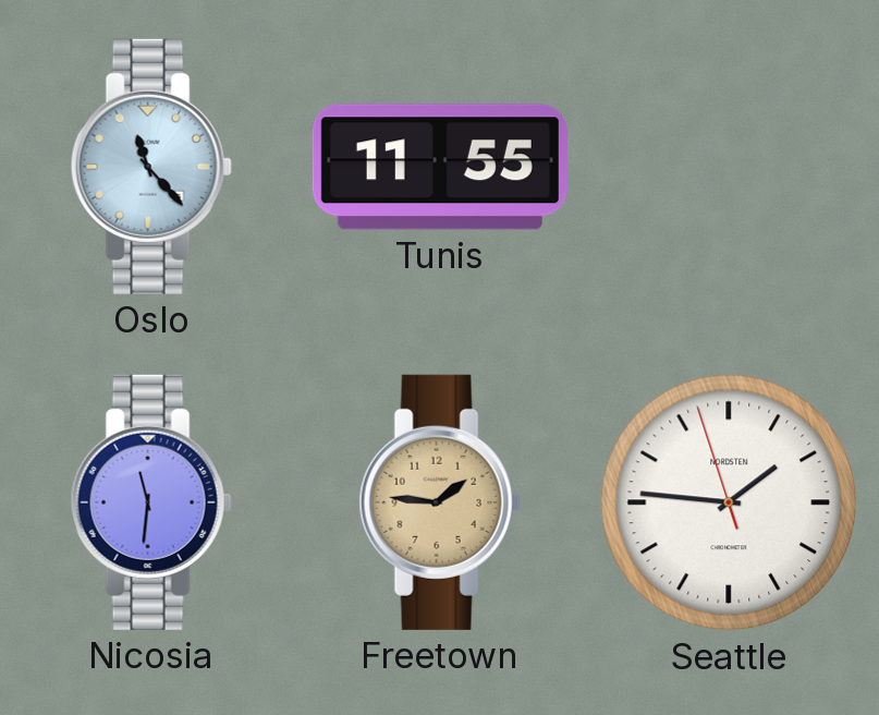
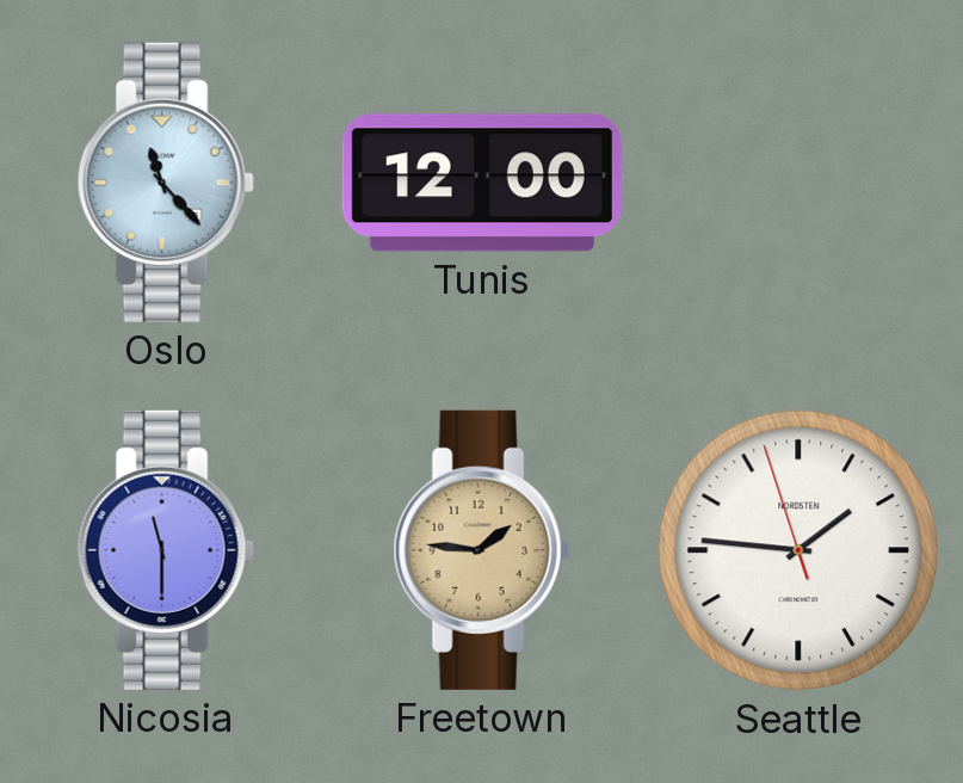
Tunis: 11:55 -> 12:00 (482, 183)
Nicosia: 11:31 -> 11:30 (166, 550)
